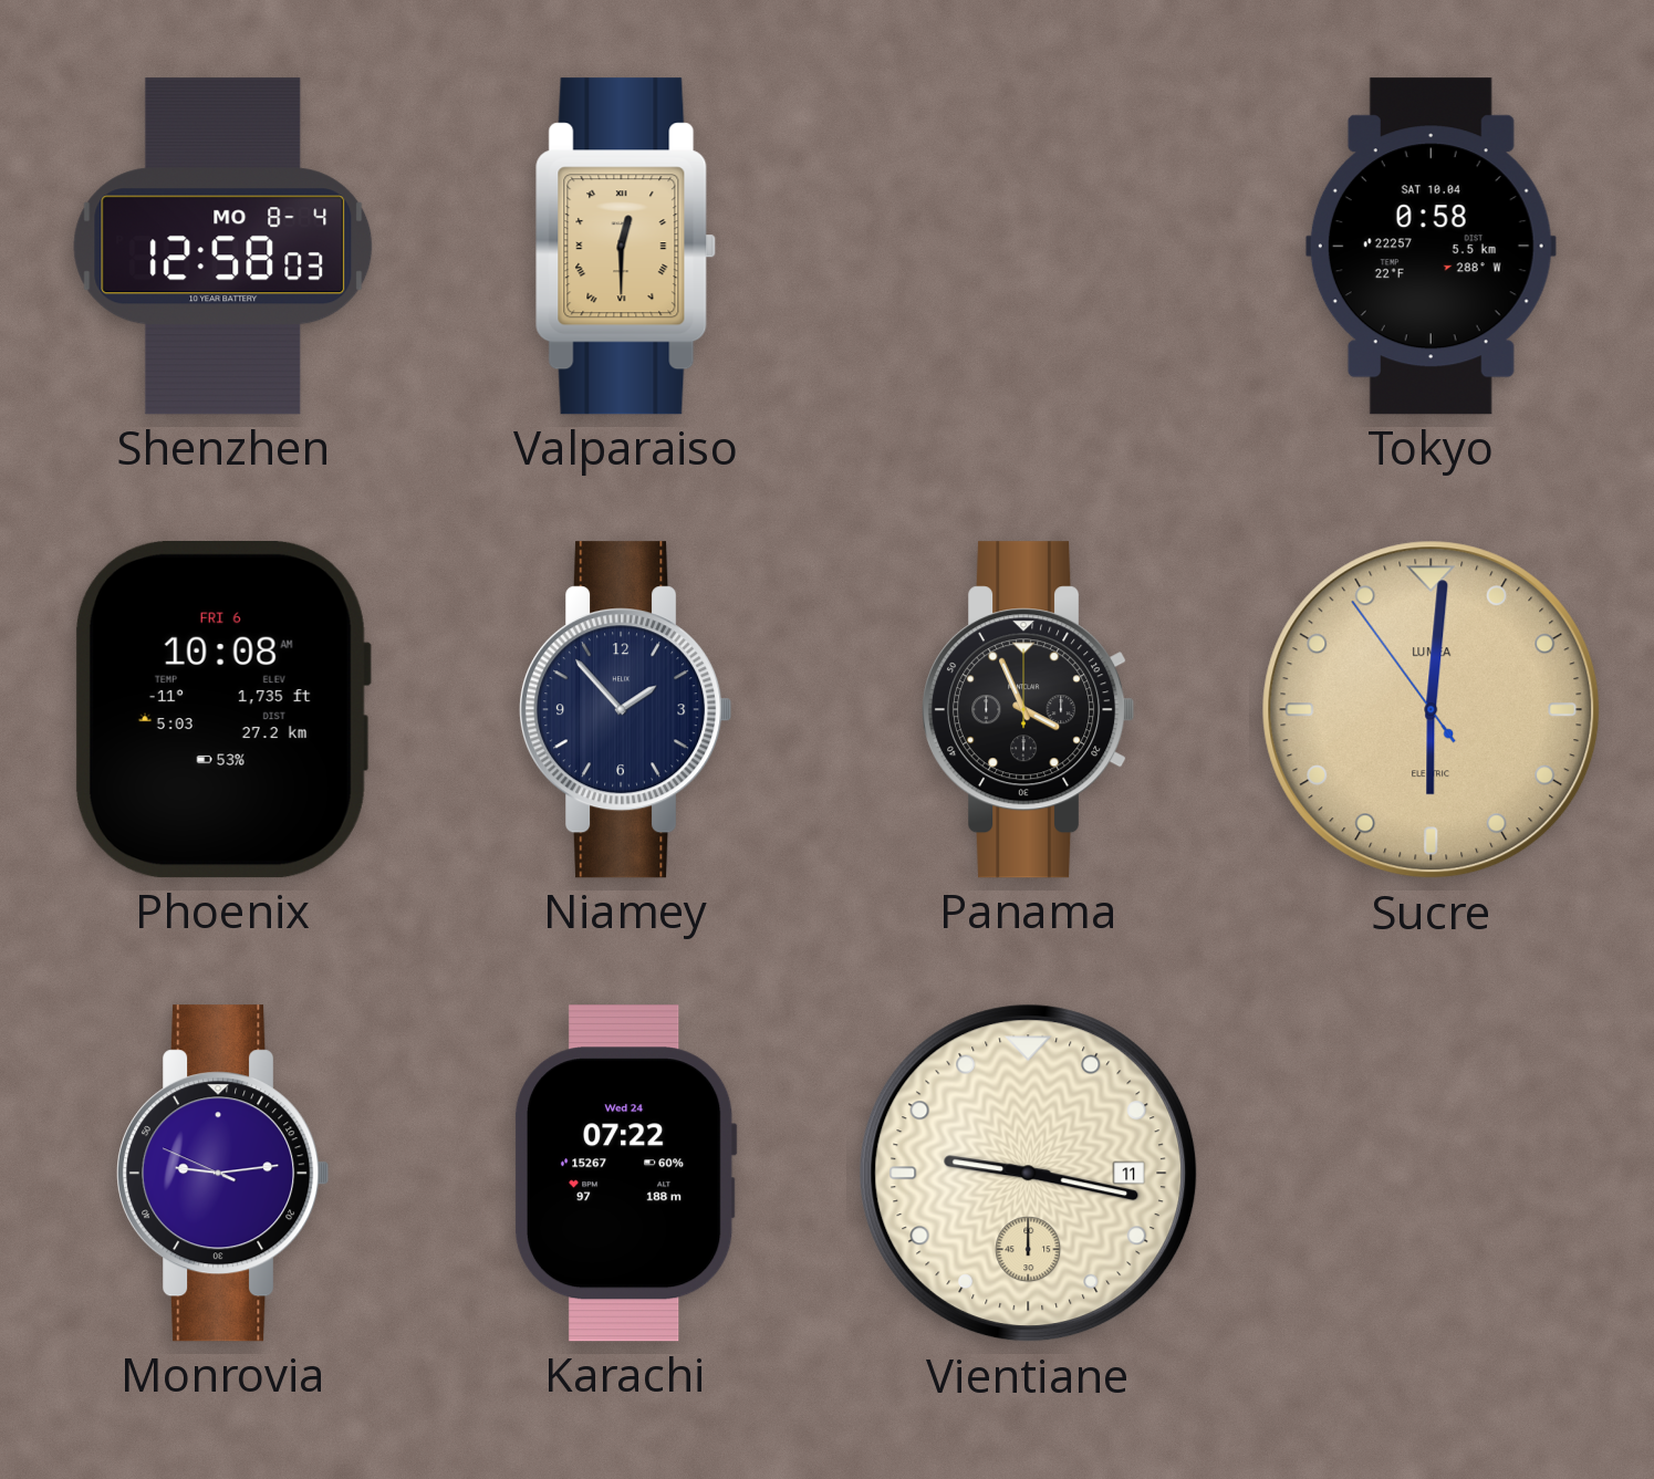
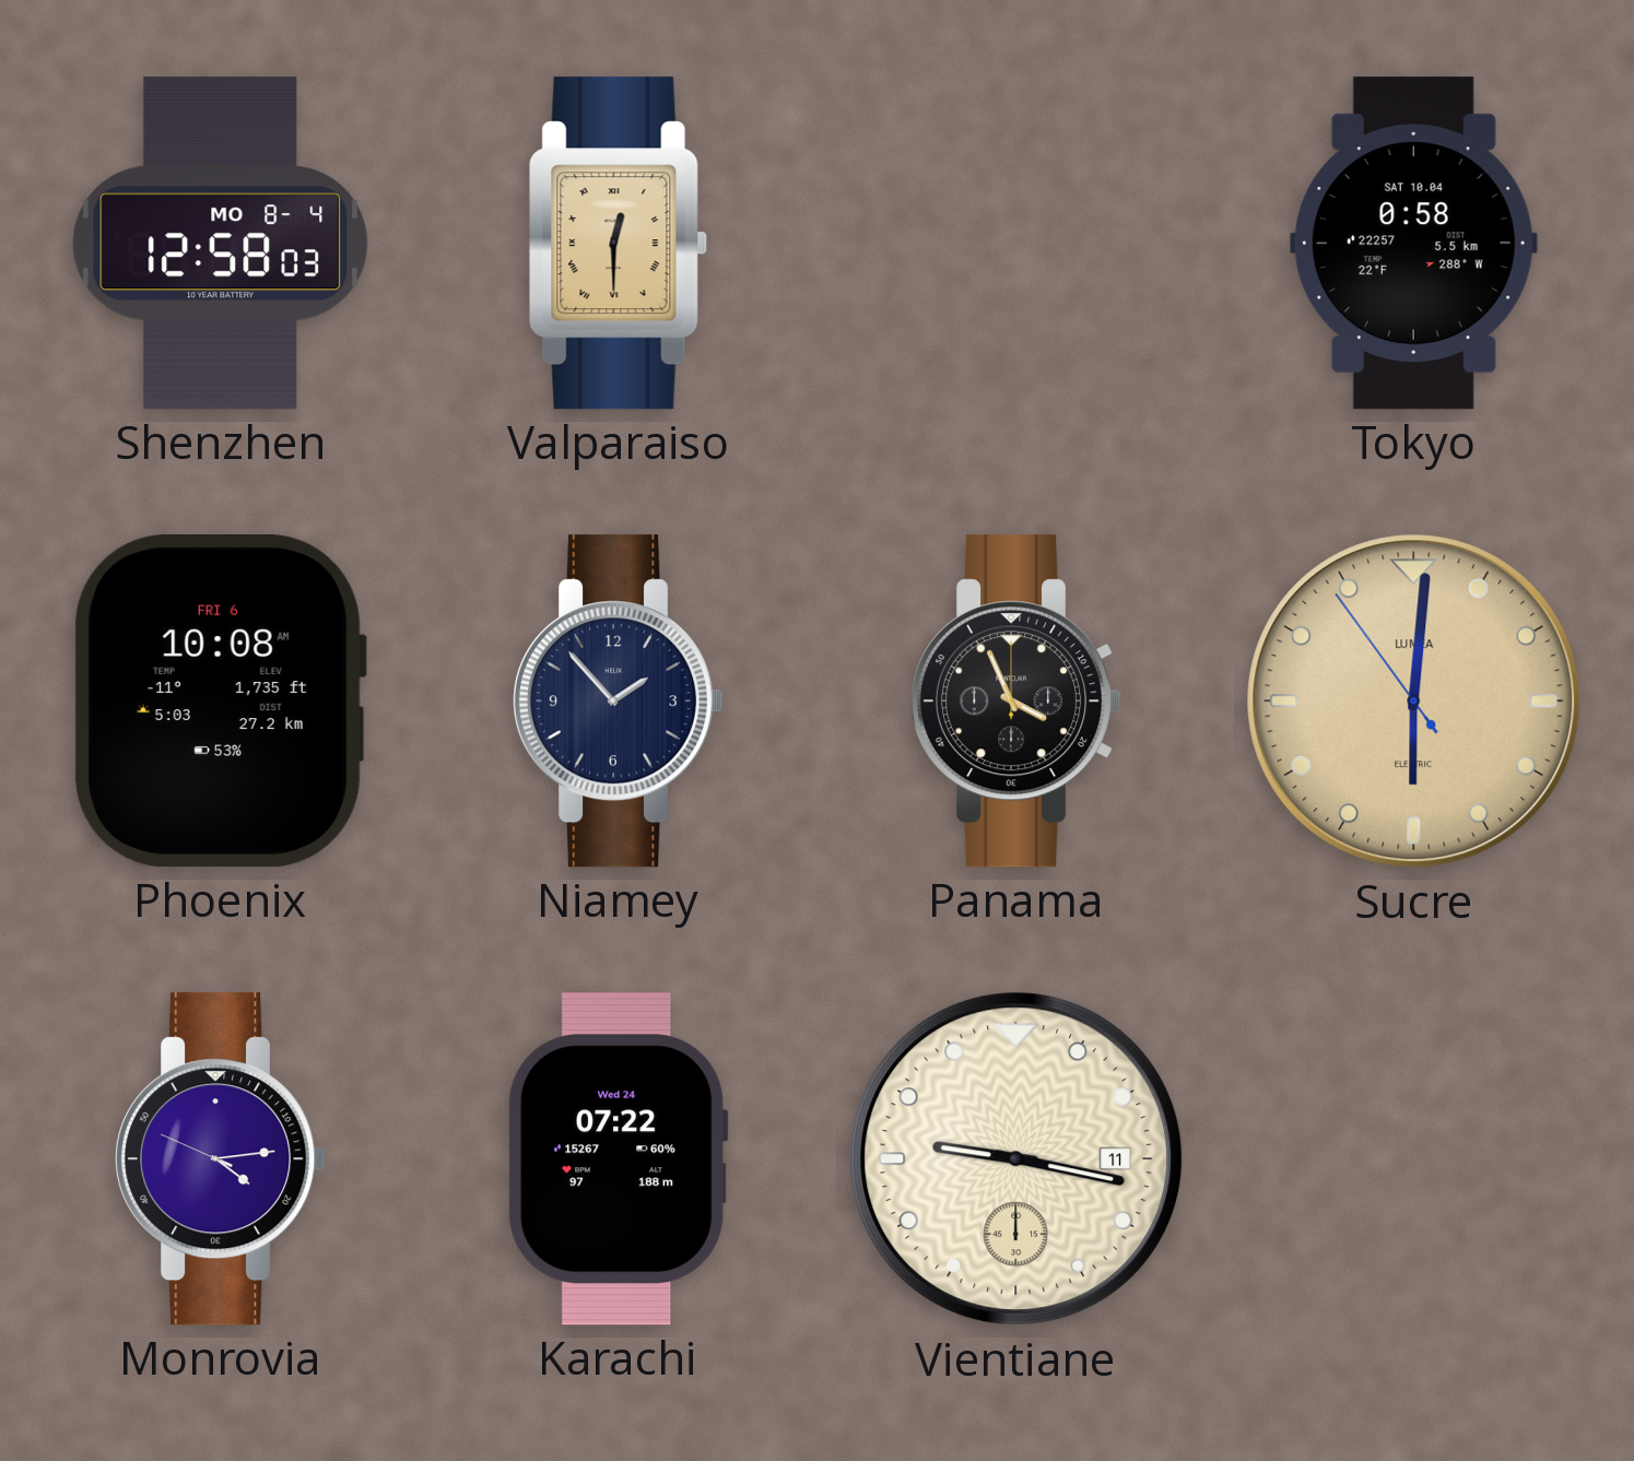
Monrovia: 9:13 -> 4:13 (221, 1159)
